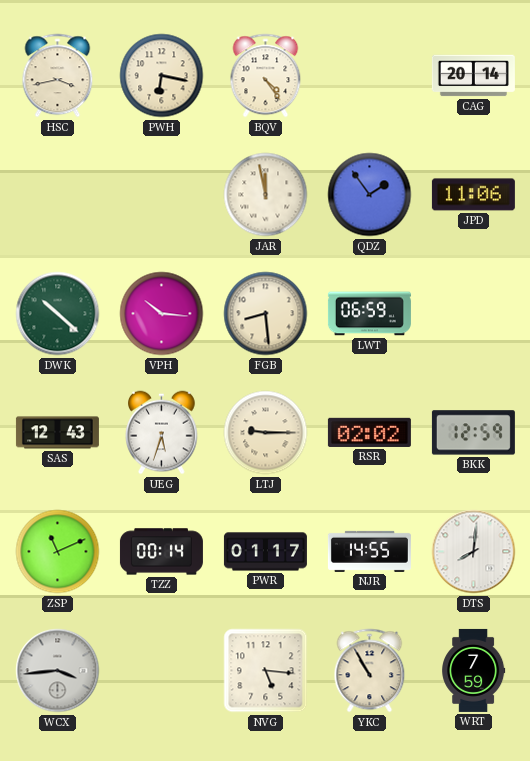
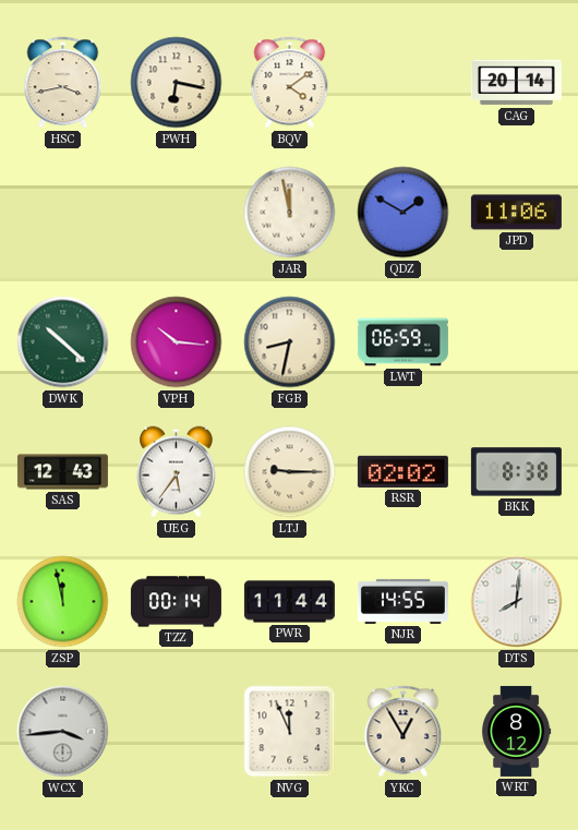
BQV: 4:24 -> 4:09 (290, 83)
QDZ: 1:54 -> 1:50 (404, 213)
FGB: 8:29 -> 8:32 (290, 342)
UEG: 5:33 -> 5:36 (177, 472)
BKK: 12:59 -> 8:38 (516, 472)
ZSP: 11:11 -> 11:58 (63, 602)
PWR: 01:17 -> 11:44 (289, 602)
NVG: 5:16 -> 11:56 (290, 732)
YKC: 10:55 -> 12:55 (404, 732)
WRT: 7:59 -> 8:12 (517, 731)
